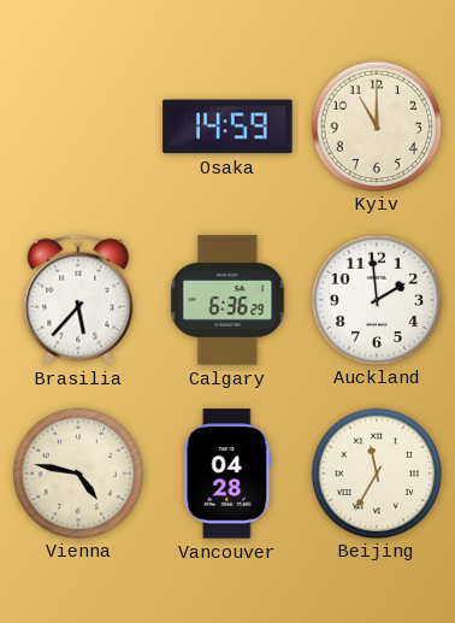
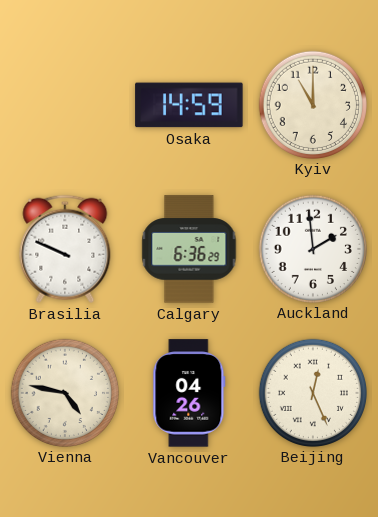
Brasilia: 5:37 -> 9:49 (65, 249)
Vancouver: 04:28 -> 04:26 (189, 393)
Beijing: 11:35 -> 12:26 (312, 392)
